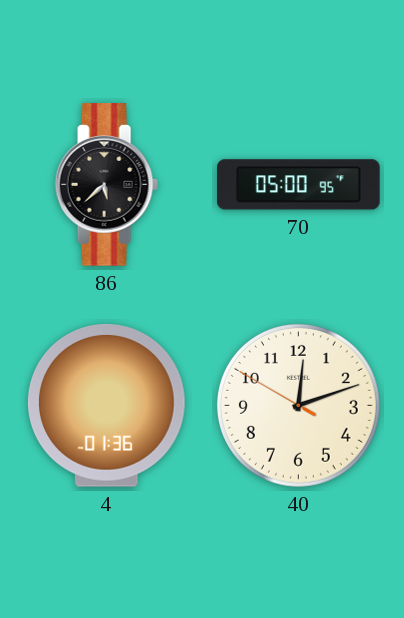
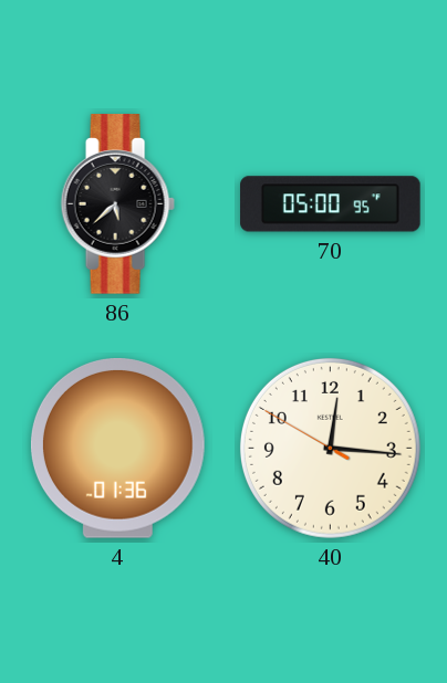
40: 12:11 -> 12:15 (330, 448)
